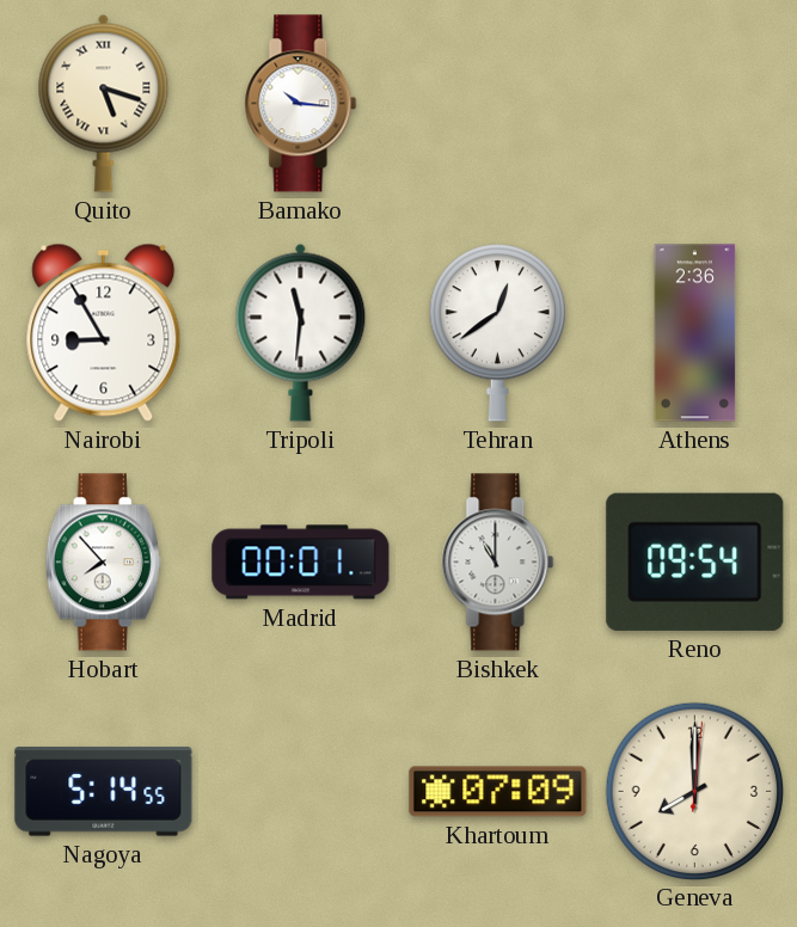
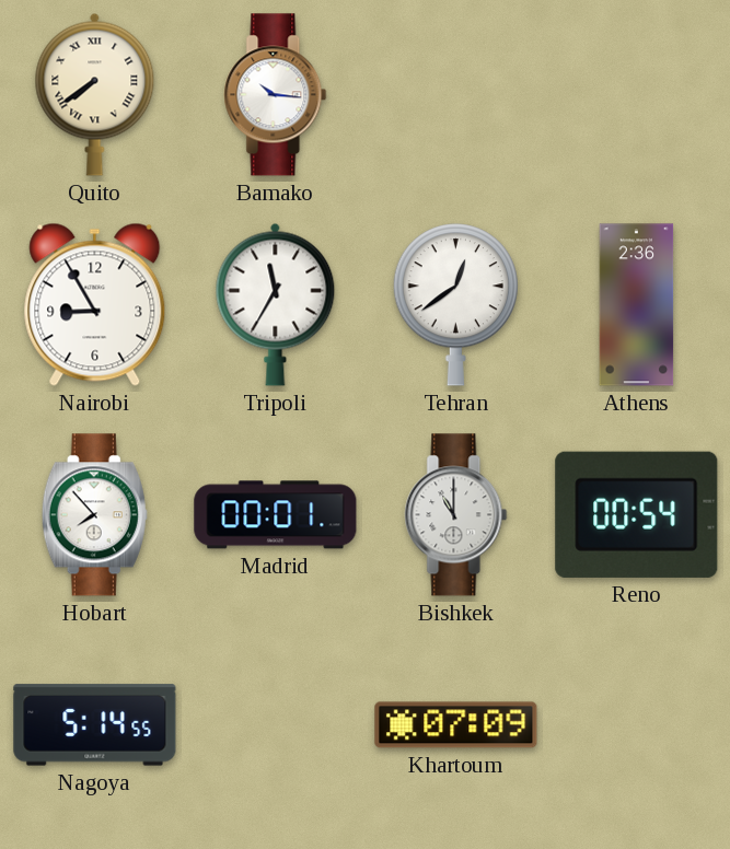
Quito: 5:18 -> 7:39 (95, 94)
Tripoli: 11:31 -> 11:35 (276, 304)
Reno: 09:54 -> 00:54 (637, 514)
Geneva: 8:00 -> none (694, 791)
